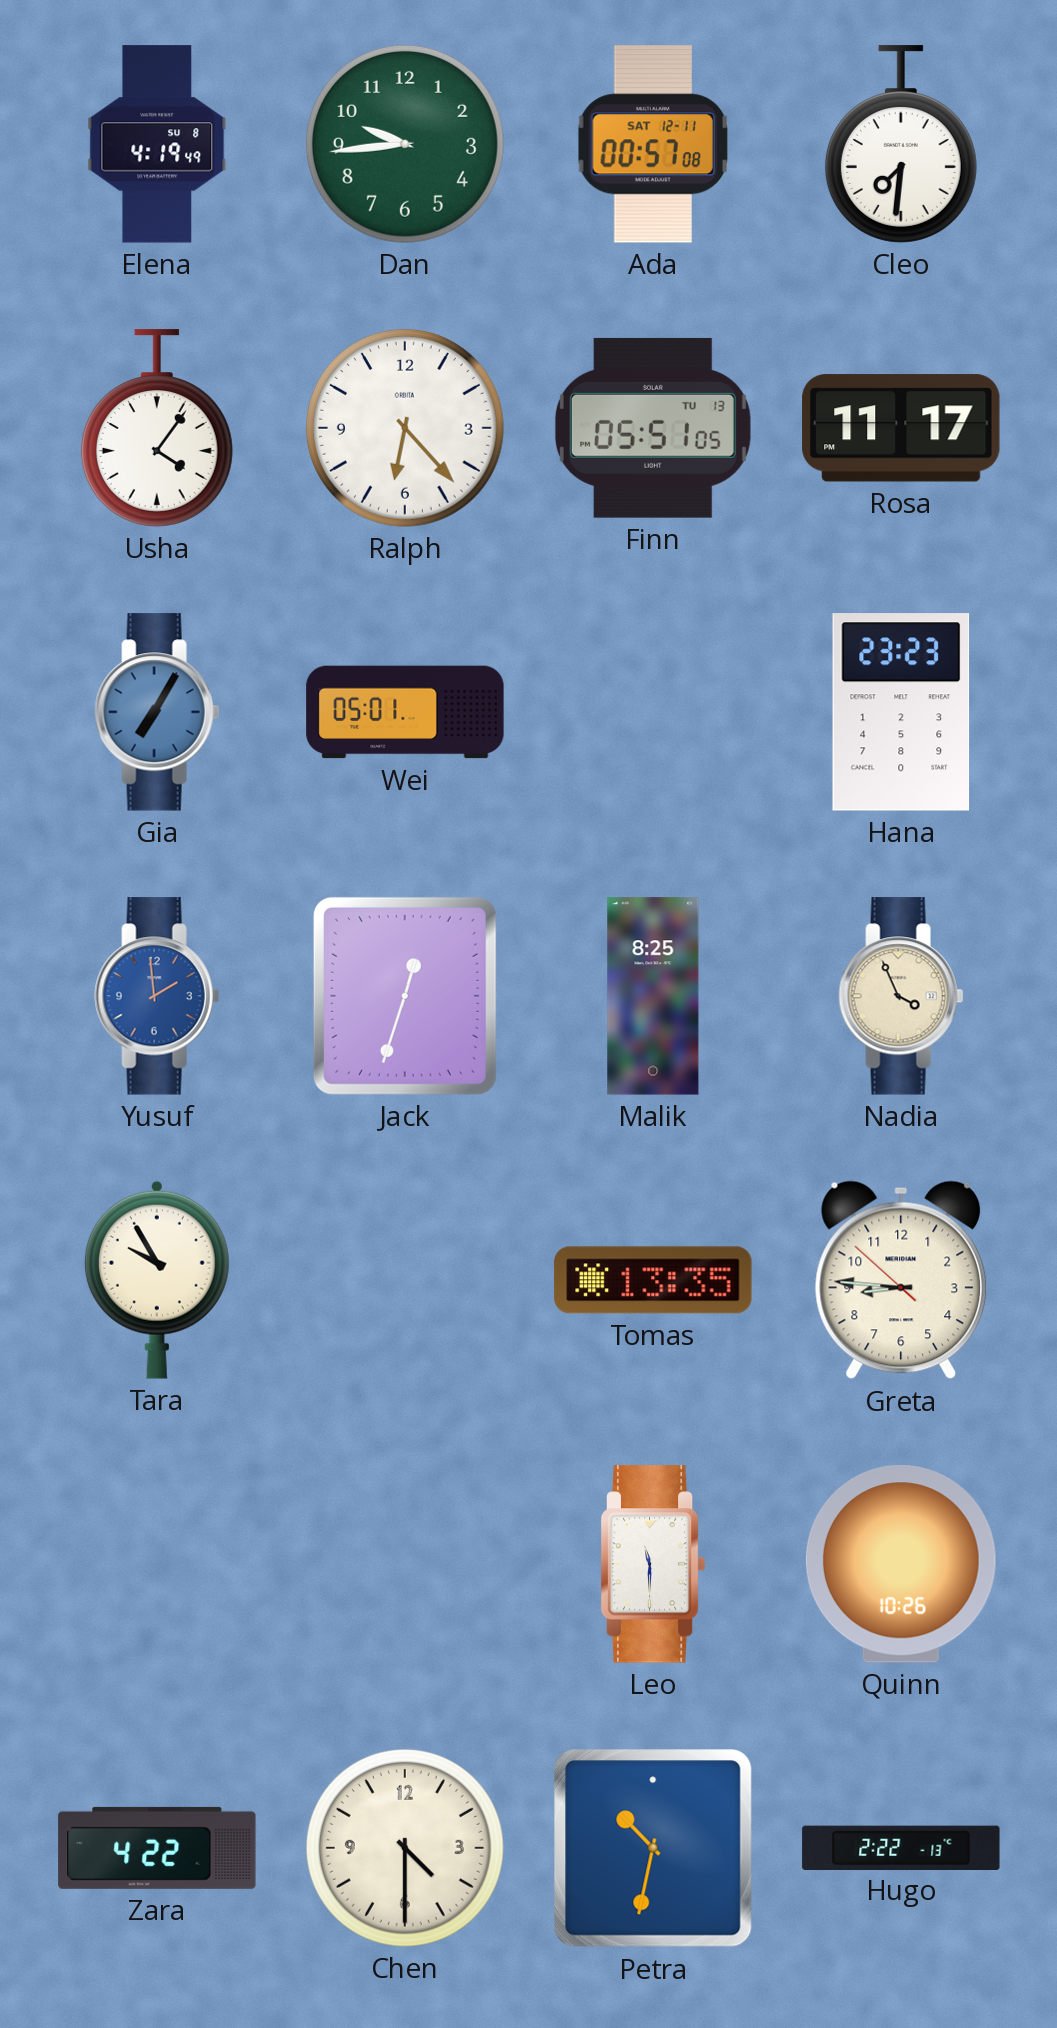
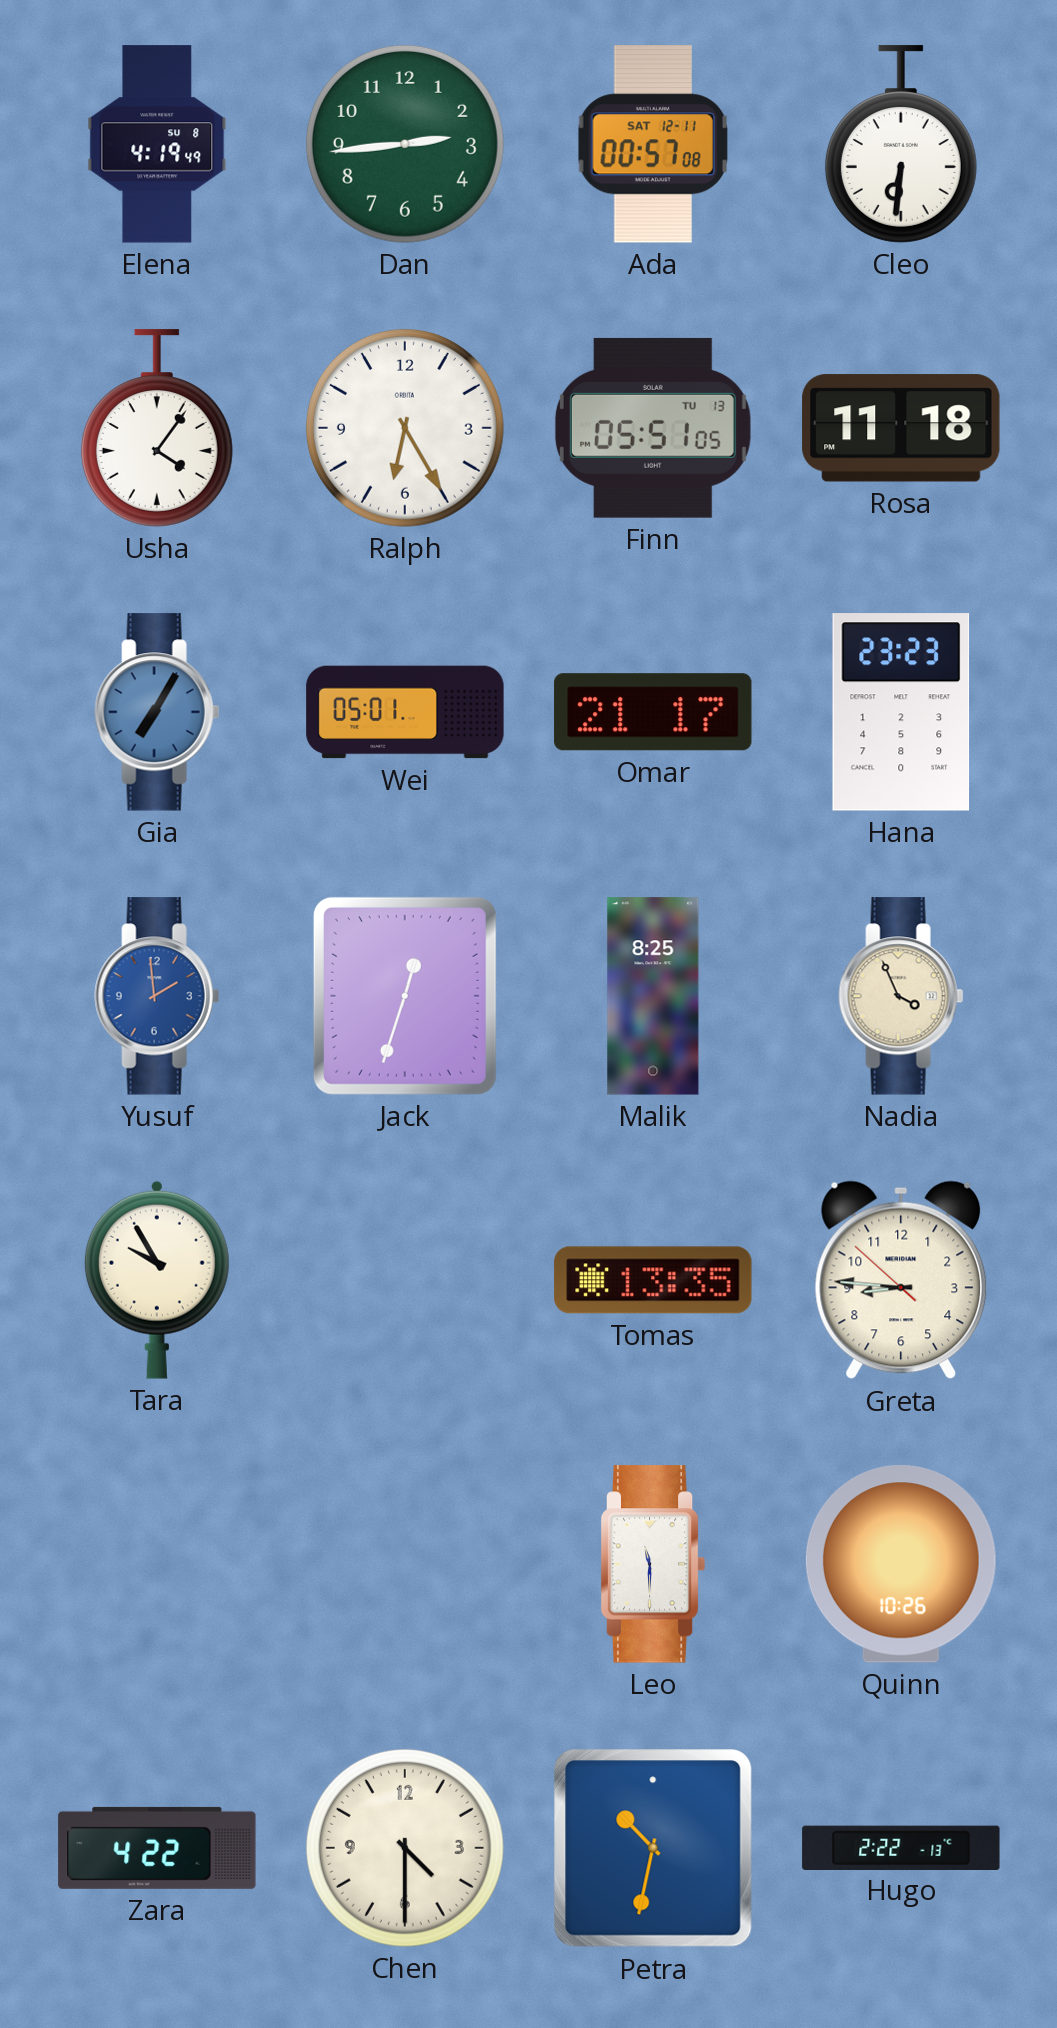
Dan: 9:44 -> 2:44 (405, 144)
Cleo: 7:31 -> 6:31 (901, 144)
Ralph: 6:23 -> 6:25 (405, 428)
Rosa: 11:17 -> 11:18 (901, 428)
Omar: none -> 21:17 (653, 712)
